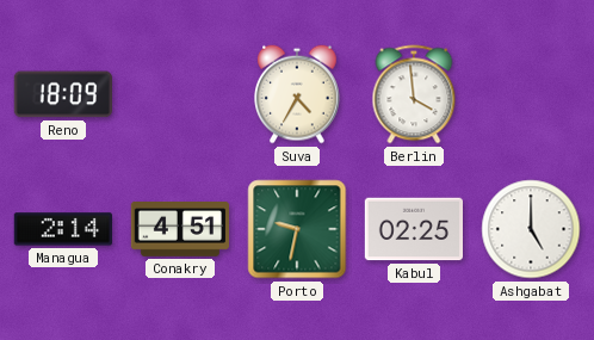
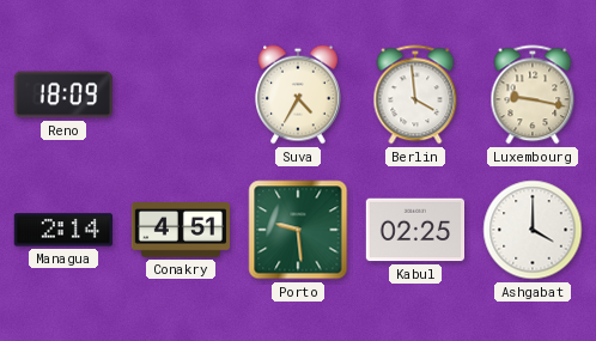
Luxembourg: none -> 9:17 (533, 95)
Porto: 9:32 -> 9:29 (298, 230)
Ashgabat: 5:00 -> 4:00 (533, 230)
